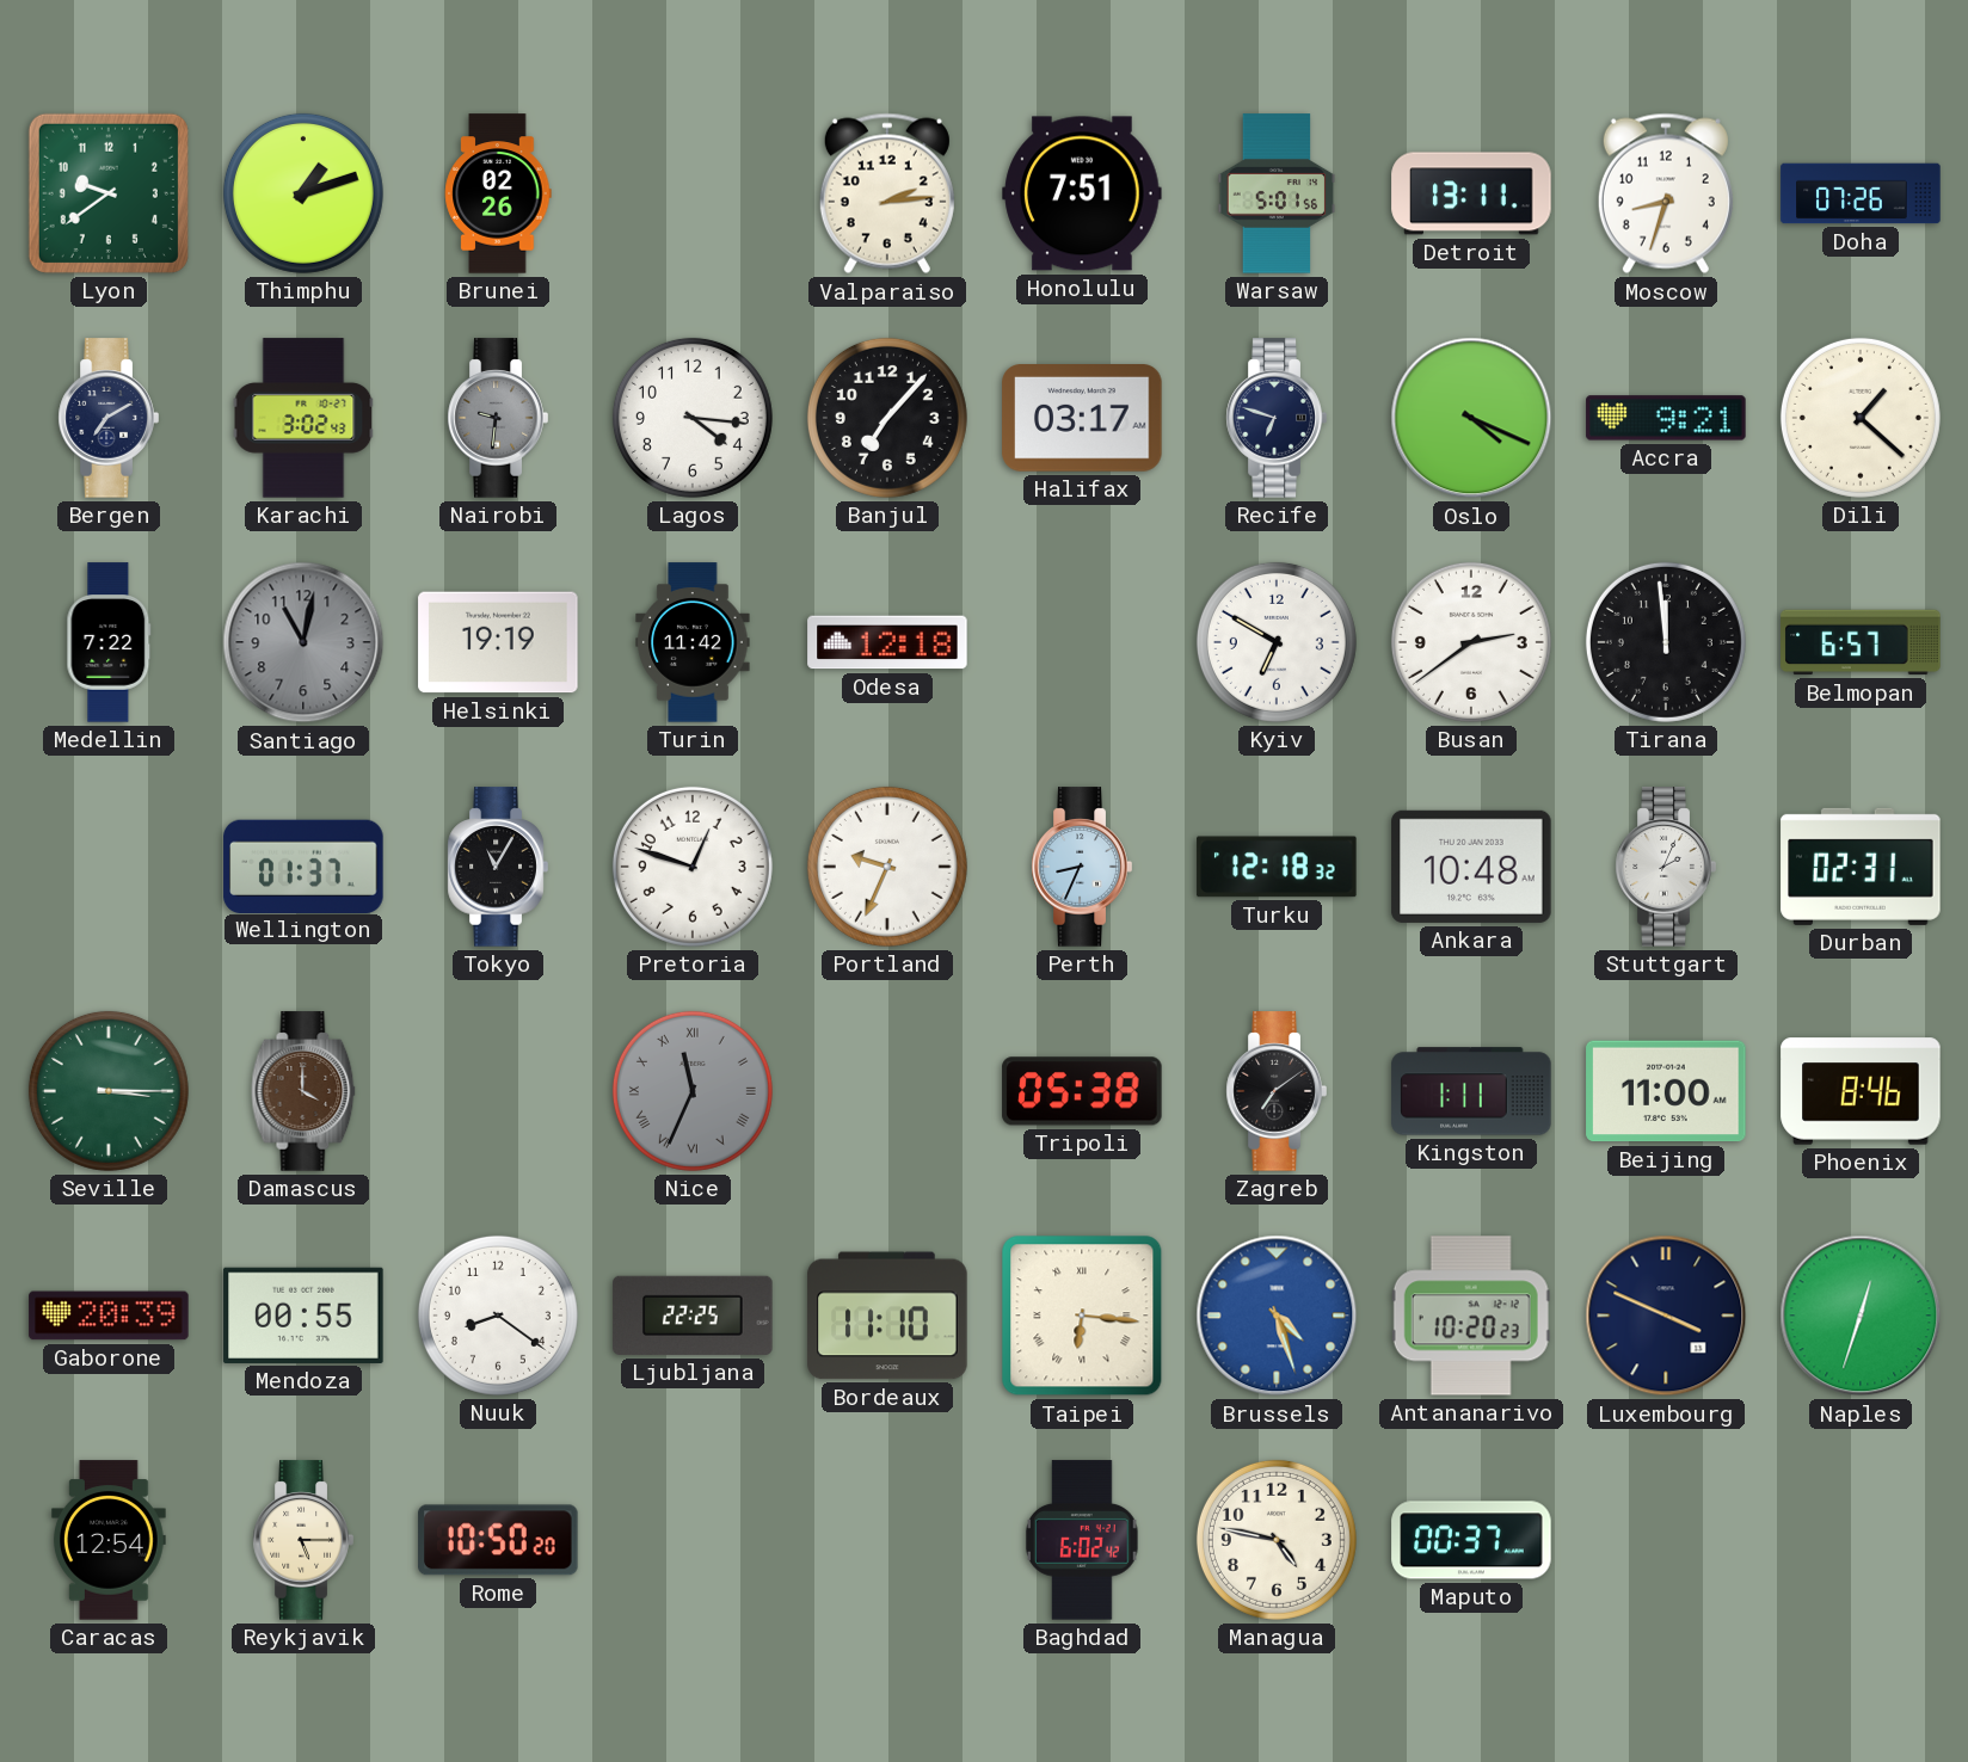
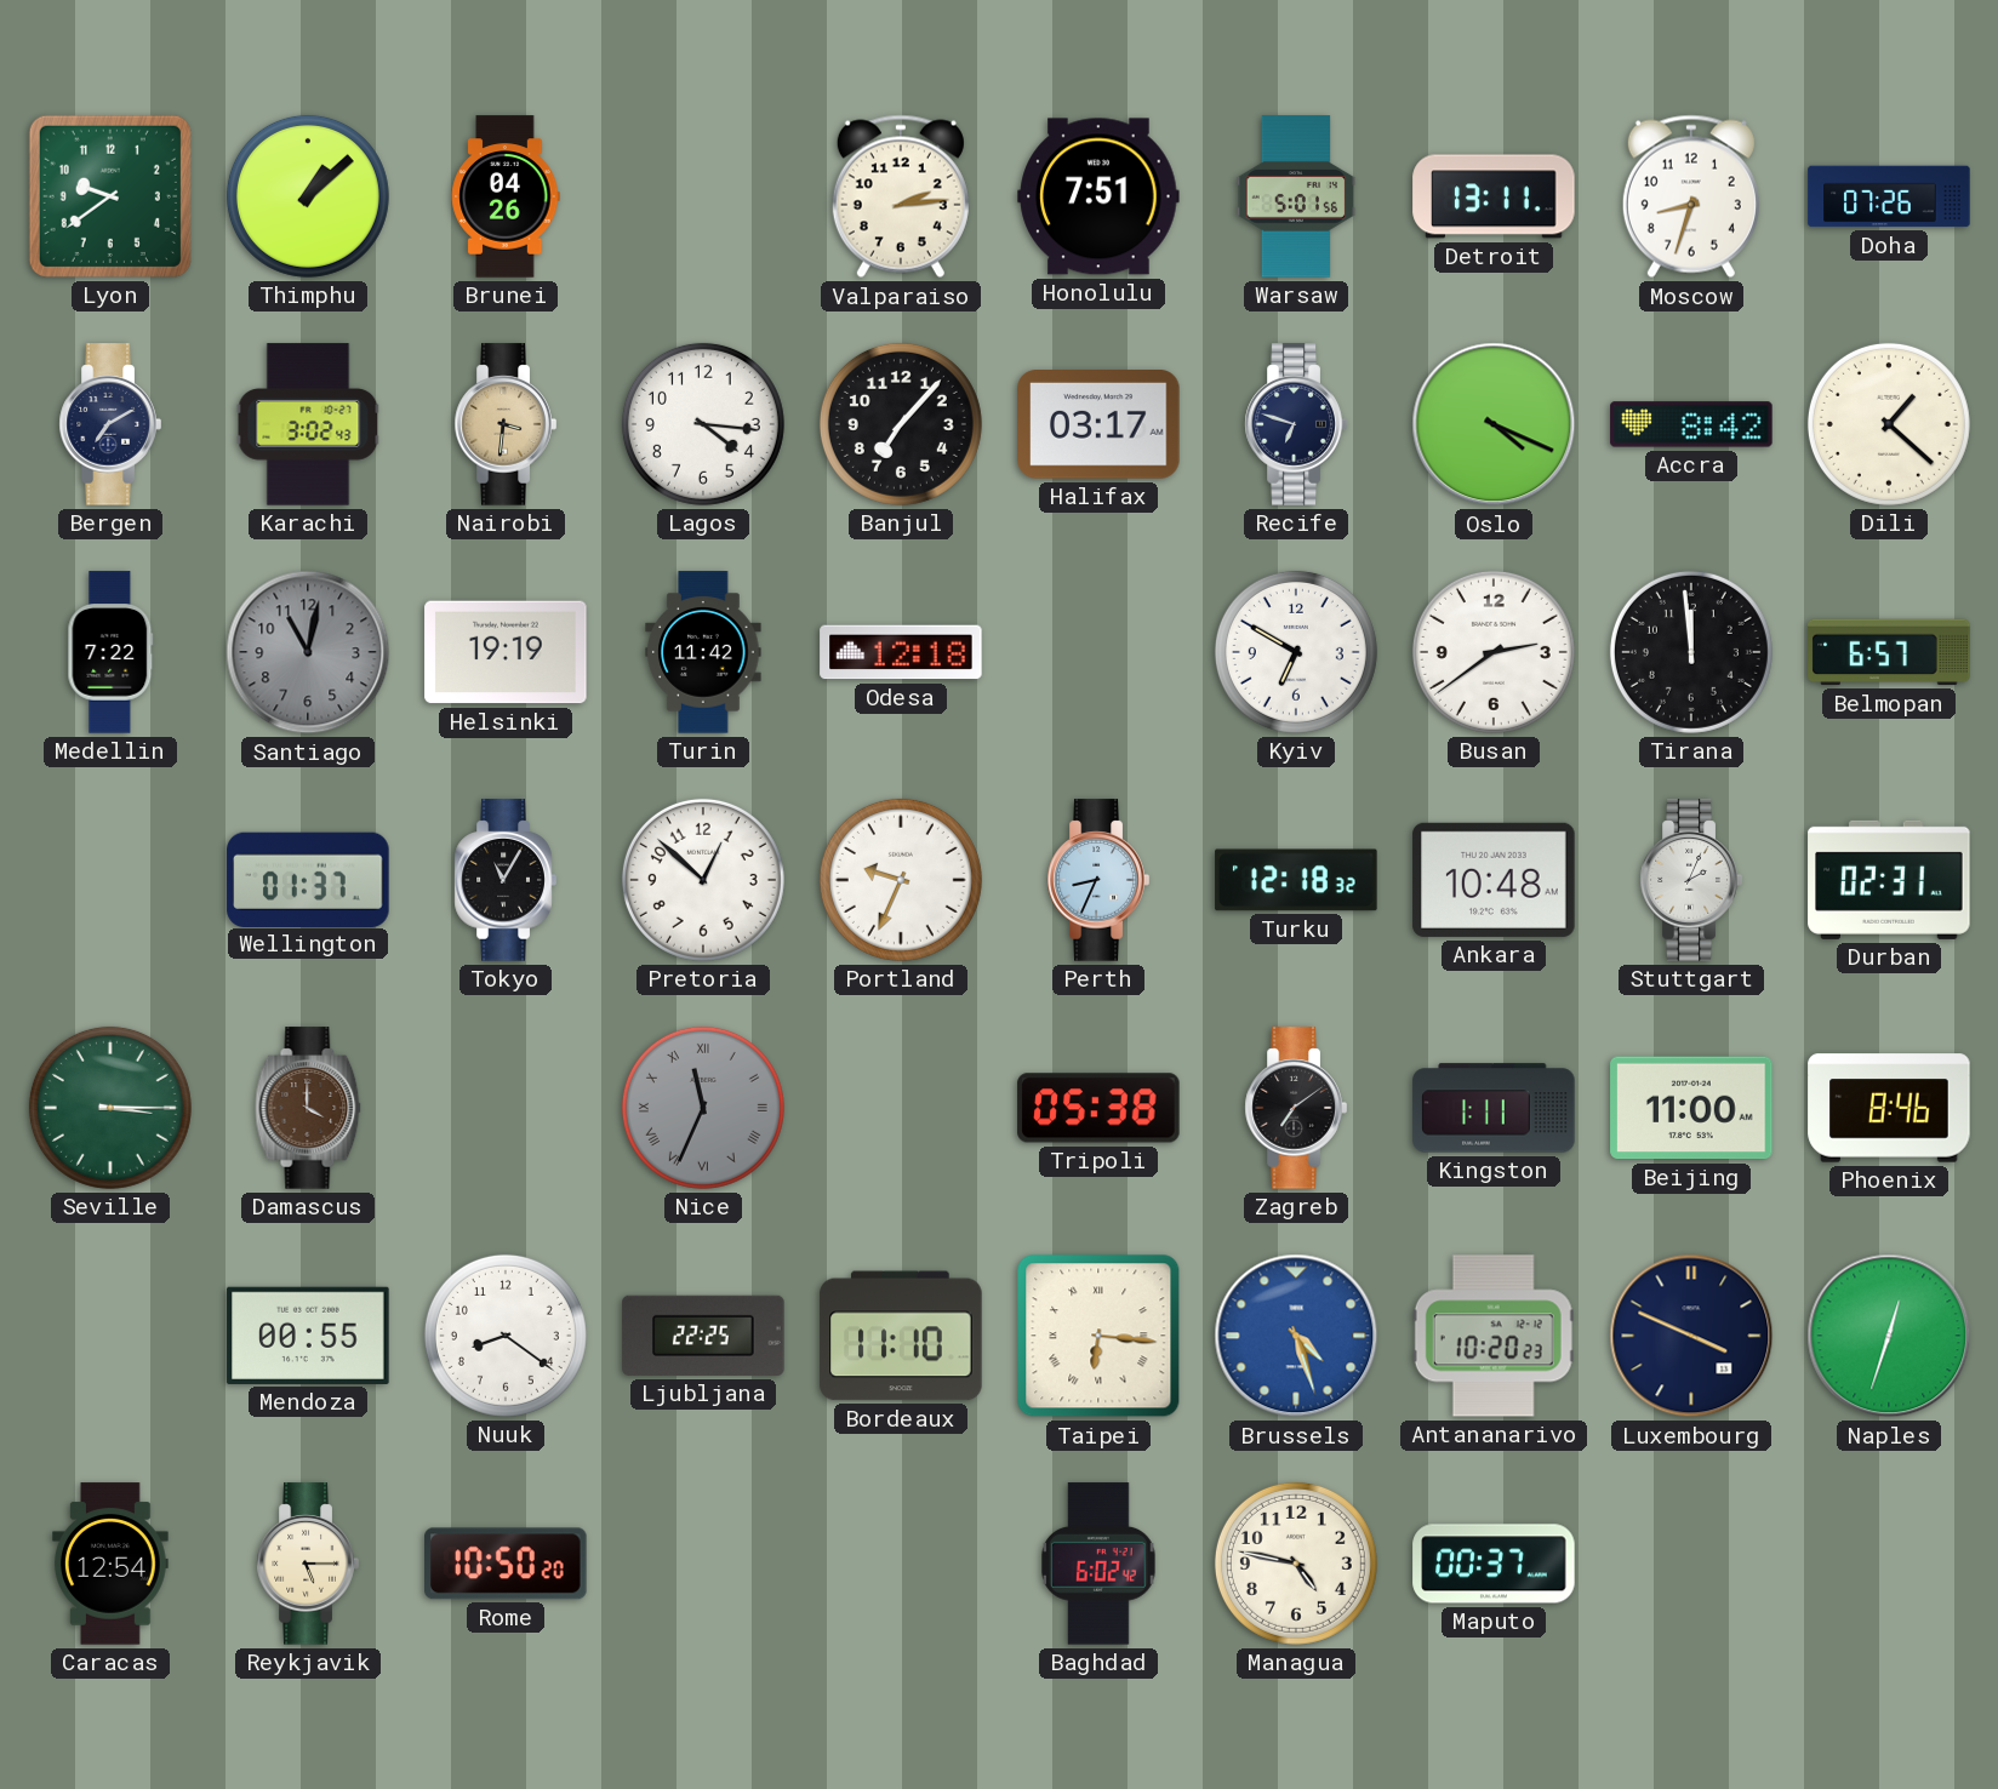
Thimphu: 1:12 -> 1:08 (308, 196)
Brunei: 02:26 -> 04:26 (506, 196)
Nairobi: 9:31 -> 3:31 (506, 424)
Nairobi dial: grey -> champagne (506, 424)
Accra: 9:21 -> 8:42 (1691, 424)
Pretoria: 12:48 -> 12:52 (703, 880)
Gaborone: 20:39 -> none (109, 1316)
